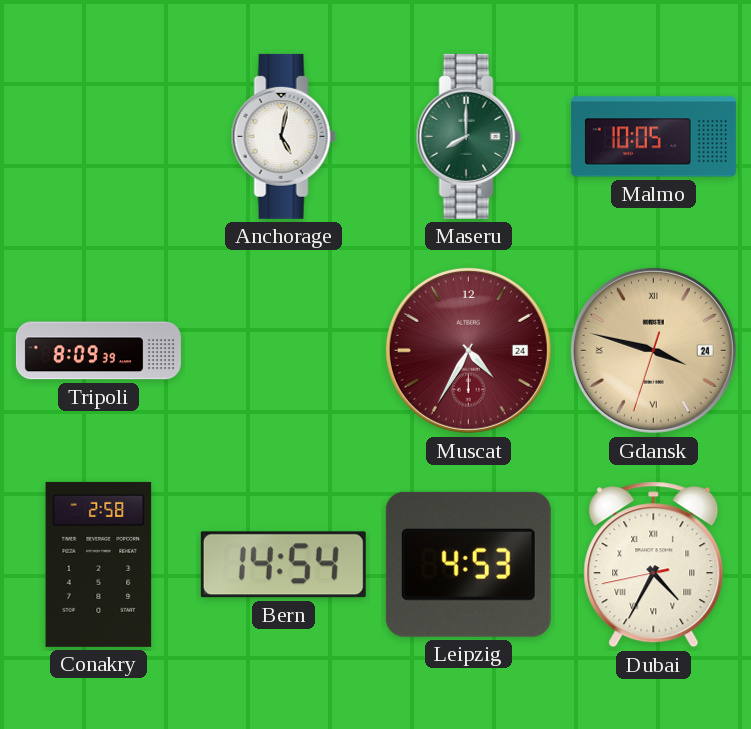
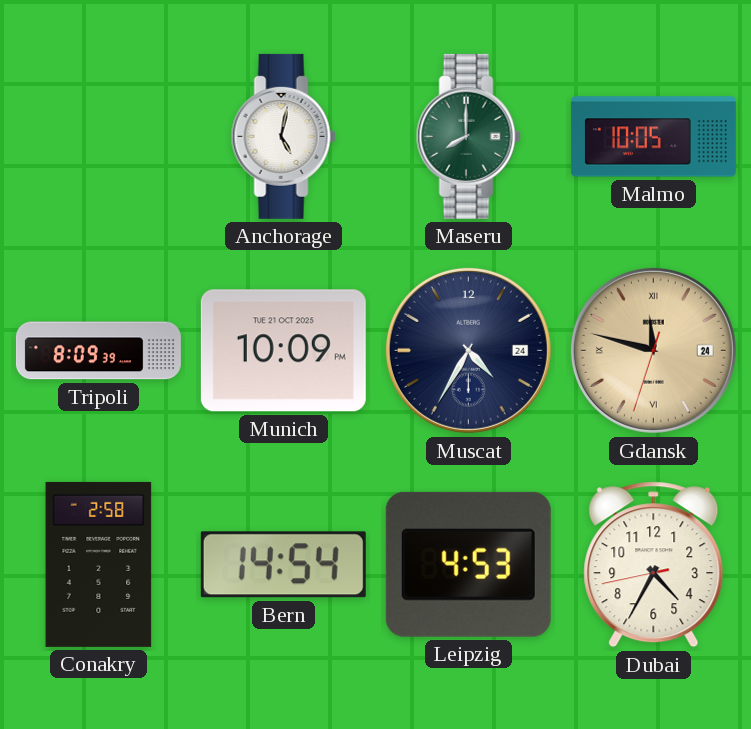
Munich: none -> 10:09 (283, 351)
Muscat dial: burgundy -> navy (468, 350)
Gdansk: 3:47 -> 11:47 (653, 350)
Dubai numerals: Roman -> Arabic (654, 565)
